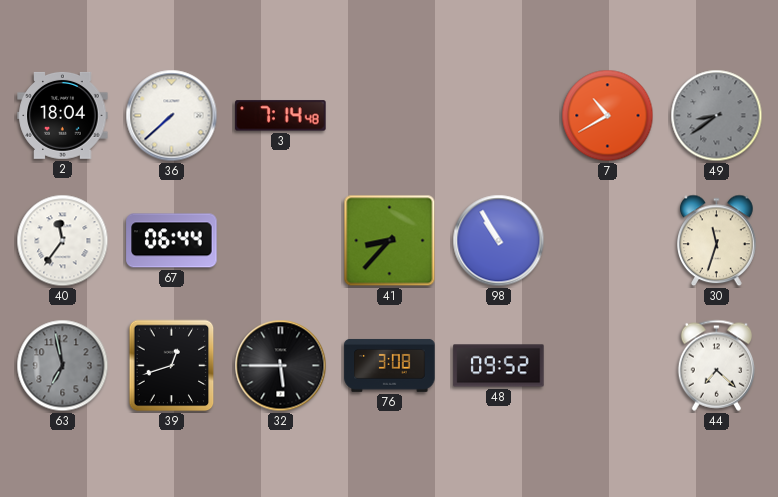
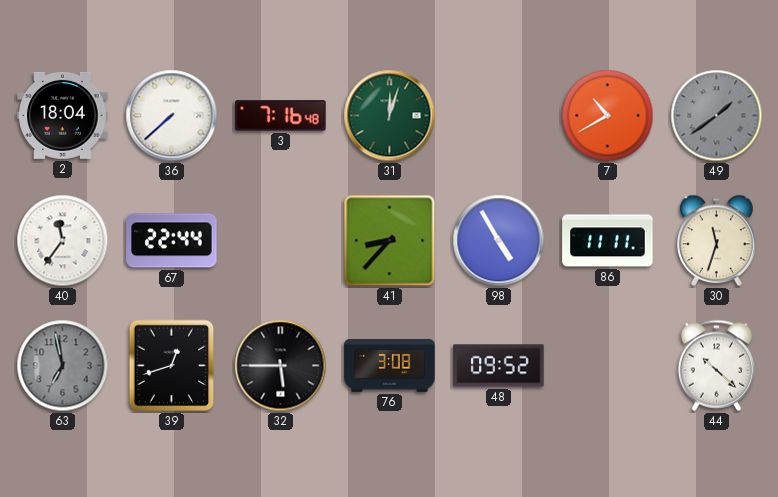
3: 7:14 -> 7:16 (281, 116)
31: none -> 12:03 (390, 116)
49: 8:39 -> 1:39 (717, 116)
67: 06:44 -> 22:44 (172, 241)
98: 10:55 -> 4:55 (499, 241)
86: none -> 11:11 (608, 241)
44: 7:22 -> 10:22 (716, 365)
